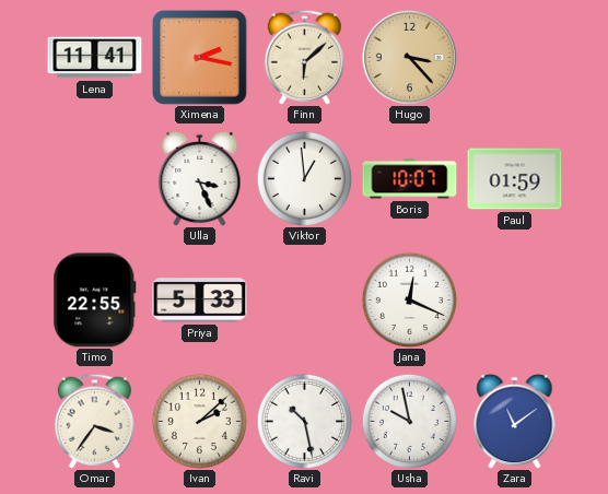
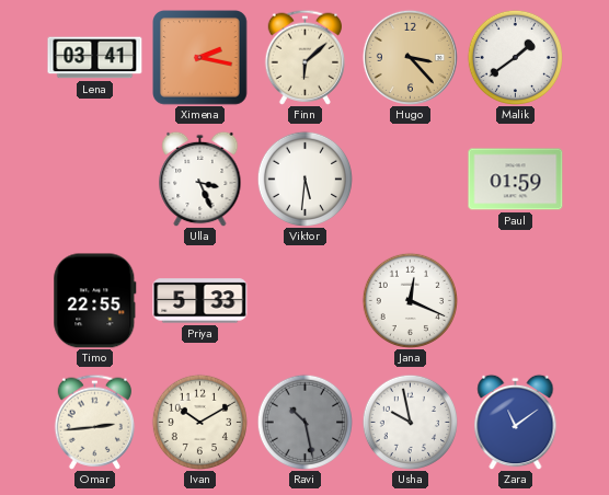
Lena: 11:41 -> 03:41 (95, 58)
Malik: none -> 1:39 (515, 57)
Viktor: 12:59 -> 5:31 (304, 179)
Boris: 10:07 -> none (410, 179)
Omar: 3:36 -> 2:44 (94, 422)
Ivan: 2:08 -> 10:10 (199, 422)
Ravi dial: white -> grey (304, 422)
